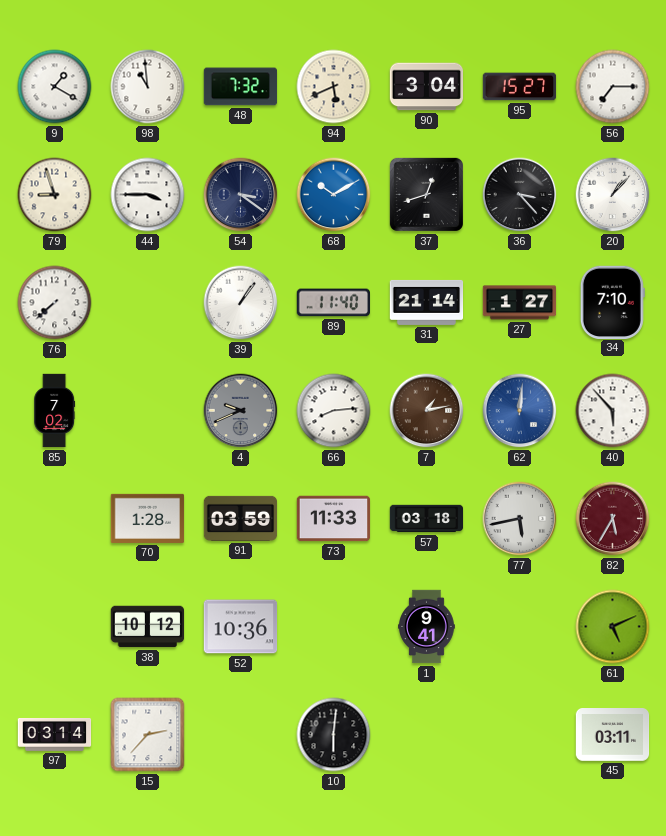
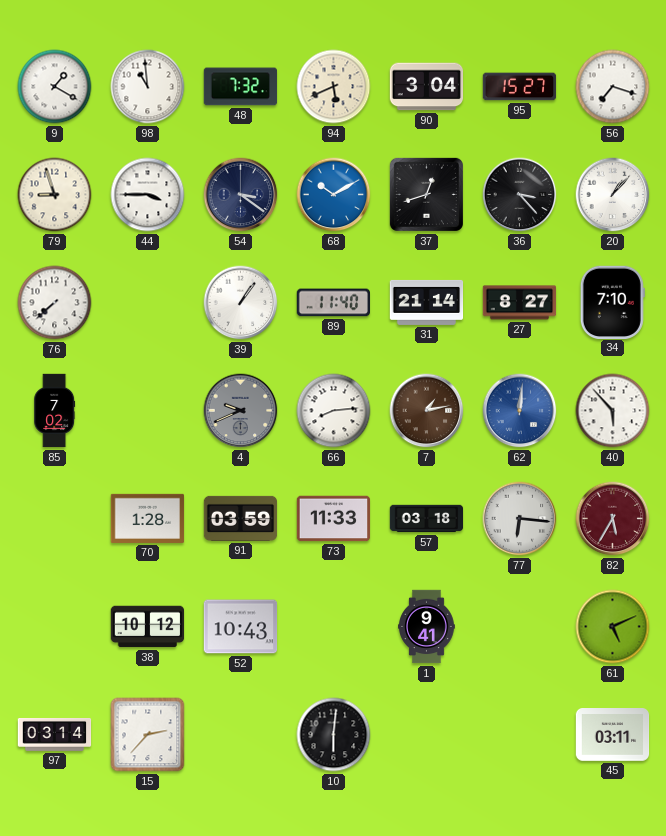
56: 7:15 -> 7:18 (613, 87)
27: 1:27 -> 8:27 (520, 303)
77: 5:43 -> 6:16 (520, 519)
52: 10:36 -> 10:43 (241, 627)
